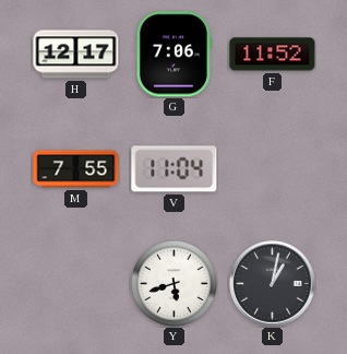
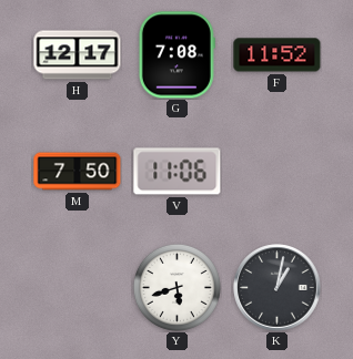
G: 7:06 -> 7:08 (176, 55)
M: 7:55 -> 7:50 (78, 172)
V: 11:04 -> 11:06 (178, 172)
